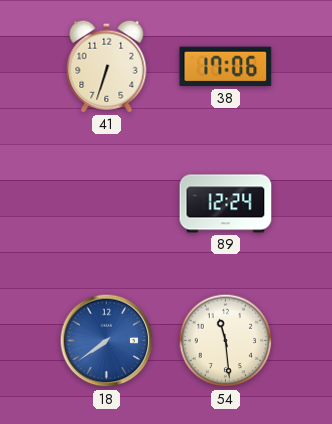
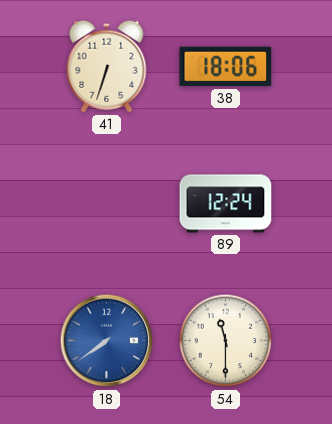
38: 17:06 -> 18:06 (226, 67)
54: 11:29 -> 11:30 (226, 341)
